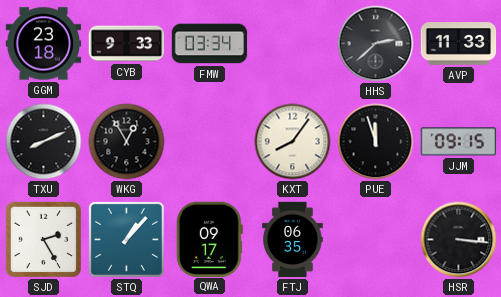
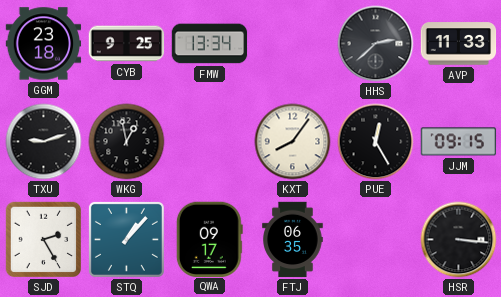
CYB: 9:33 -> 9:25 (127, 44)
FMW: 03:34 -> 13:34 (210, 44)
TXU: 8:11 -> 9:12 (44, 142)
WKG: 12:55 -> 12:58 (127, 142)
PUE: 11:57 -> 12:25 (376, 142)
